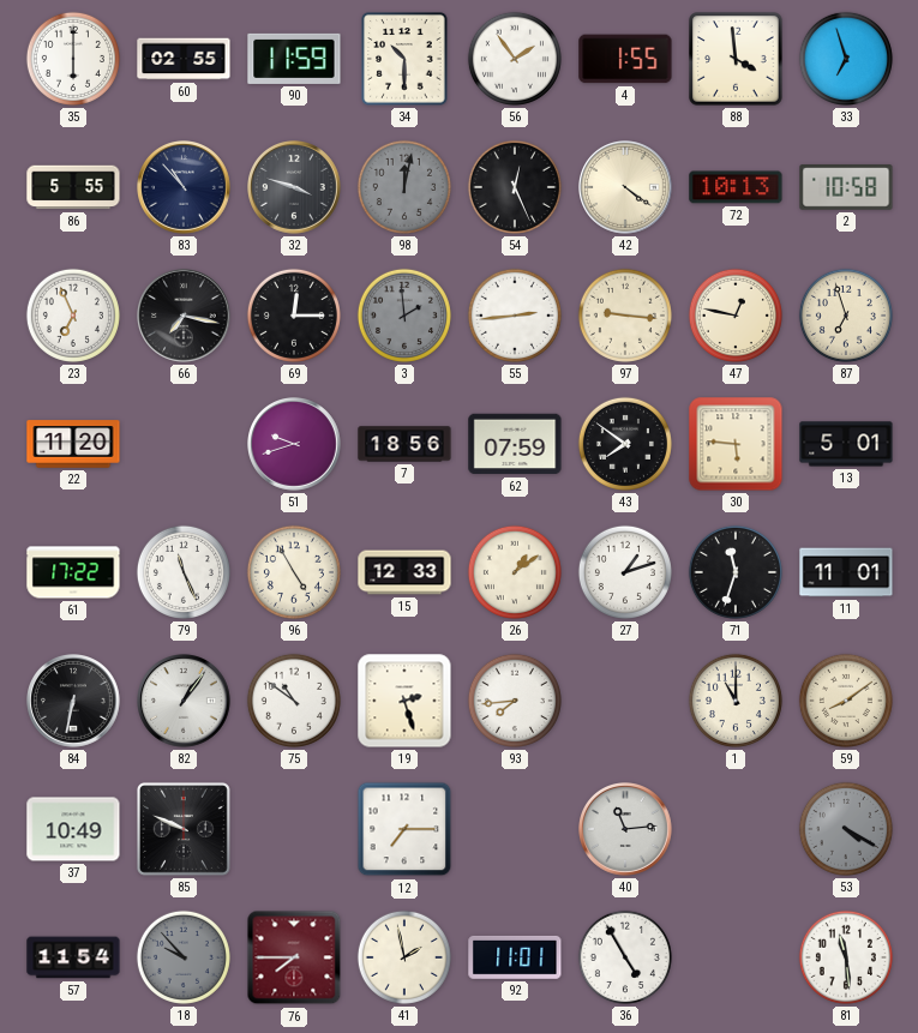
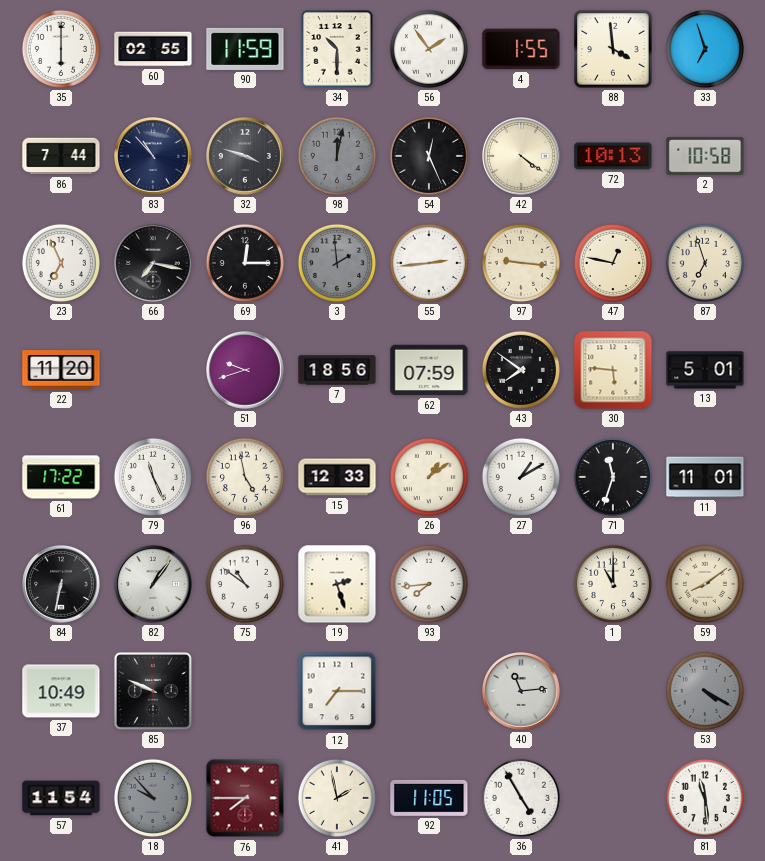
86: 5:55 -> 7:44 (61, 156)
96: 4:55 -> 4:58 (245, 477)
27: 1:12 -> 1:10 (521, 477)
92: 11:01 -> 11:05 (429, 798)
